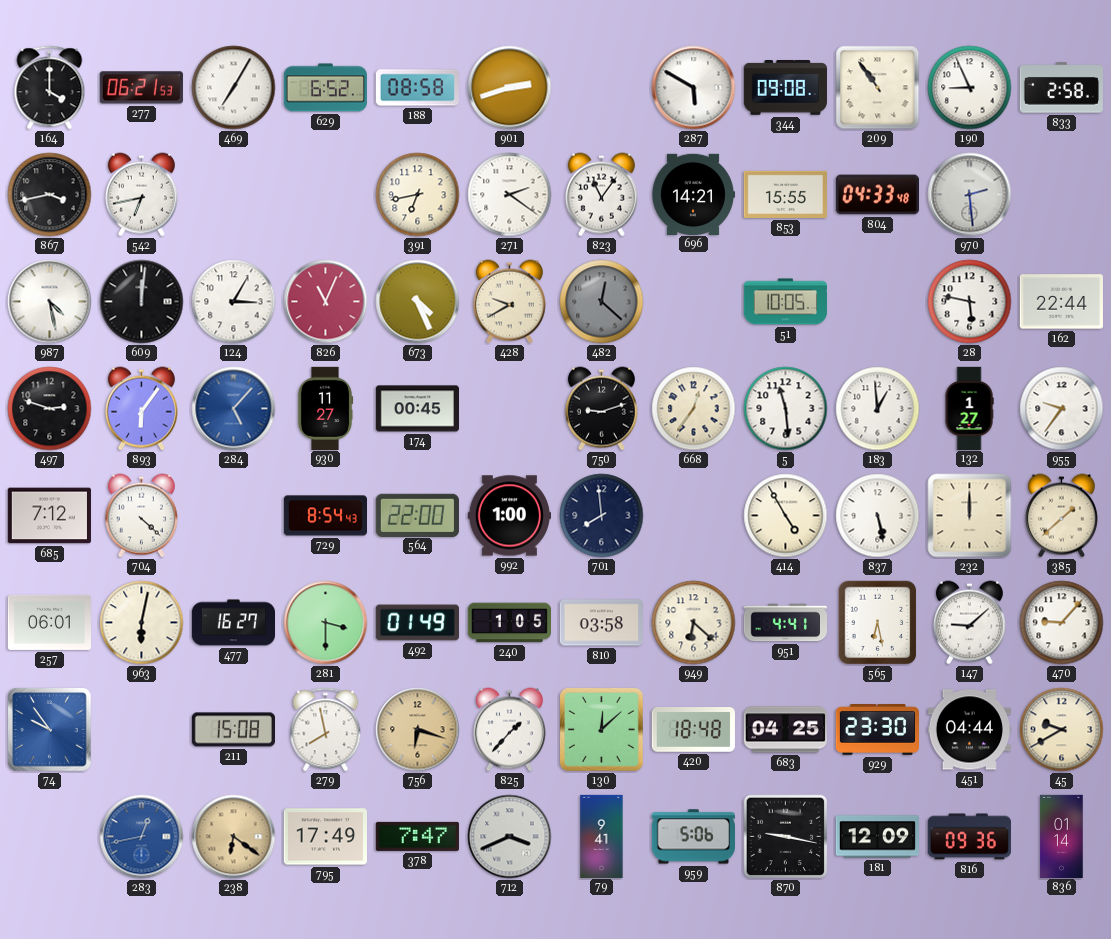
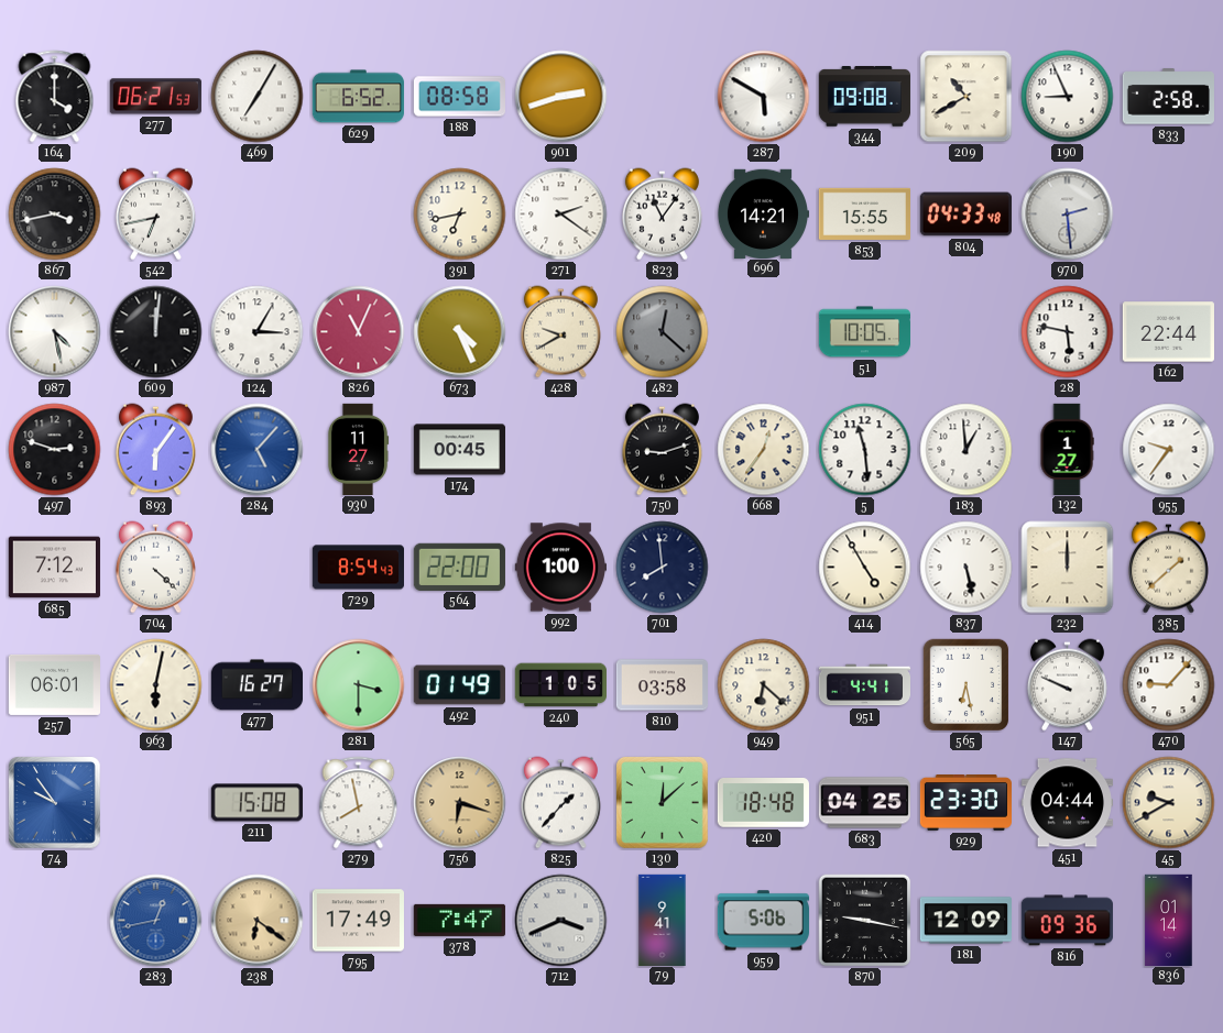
209: 10:54 -> 10:40 (967, 97)
147: 9:08 -> 9:49 (1067, 685)
